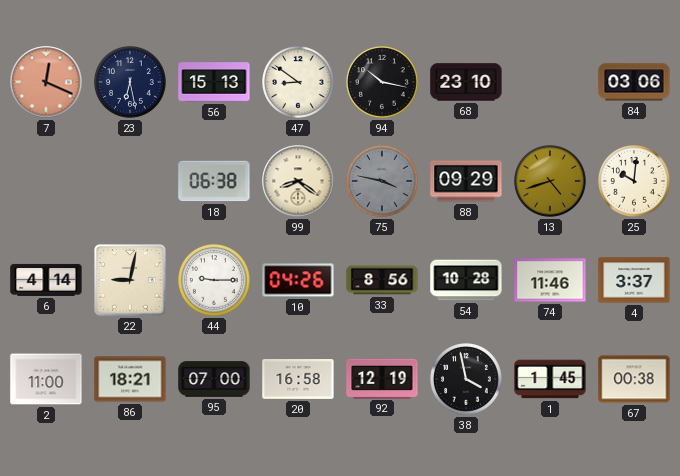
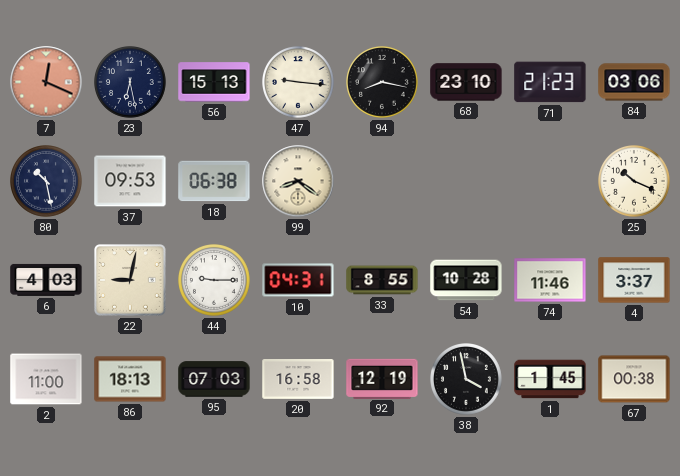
47: 8:51 -> 9:16 (299, 83)
94: 10:17 -> 8:17 (383, 83)
71: none -> 21:23 (550, 82)
80: none -> 10:28 (47, 182)
37: none -> 09:53 (130, 181)
75: 3:47 -> none (383, 182)
88: 09:29 -> none (466, 181)
13: 4:42 -> none (551, 182)
25: 10:01 -> 10:19 (635, 182)
6: 4:14 -> 4:03 (46, 280)
10: 04:26 -> 04:31 (298, 280)
33: 8:56 -> 8:55 (382, 280)
86: 18:21 -> 18:13 (130, 379)
95: 07:00 -> 07:03 (214, 379)
